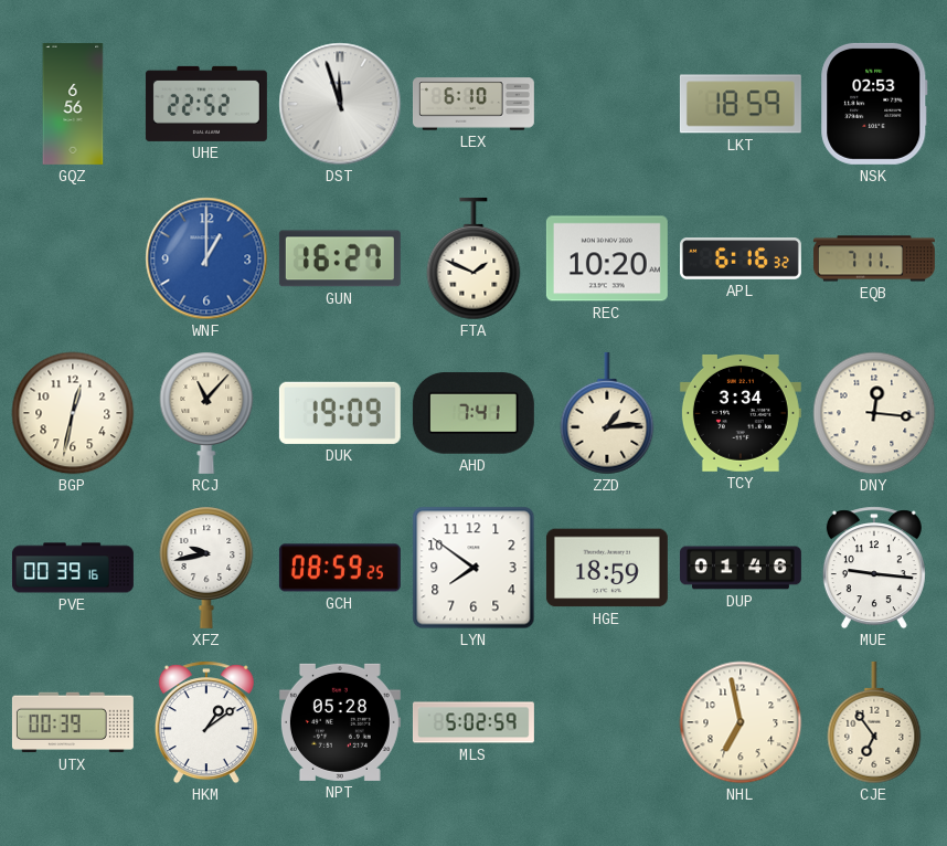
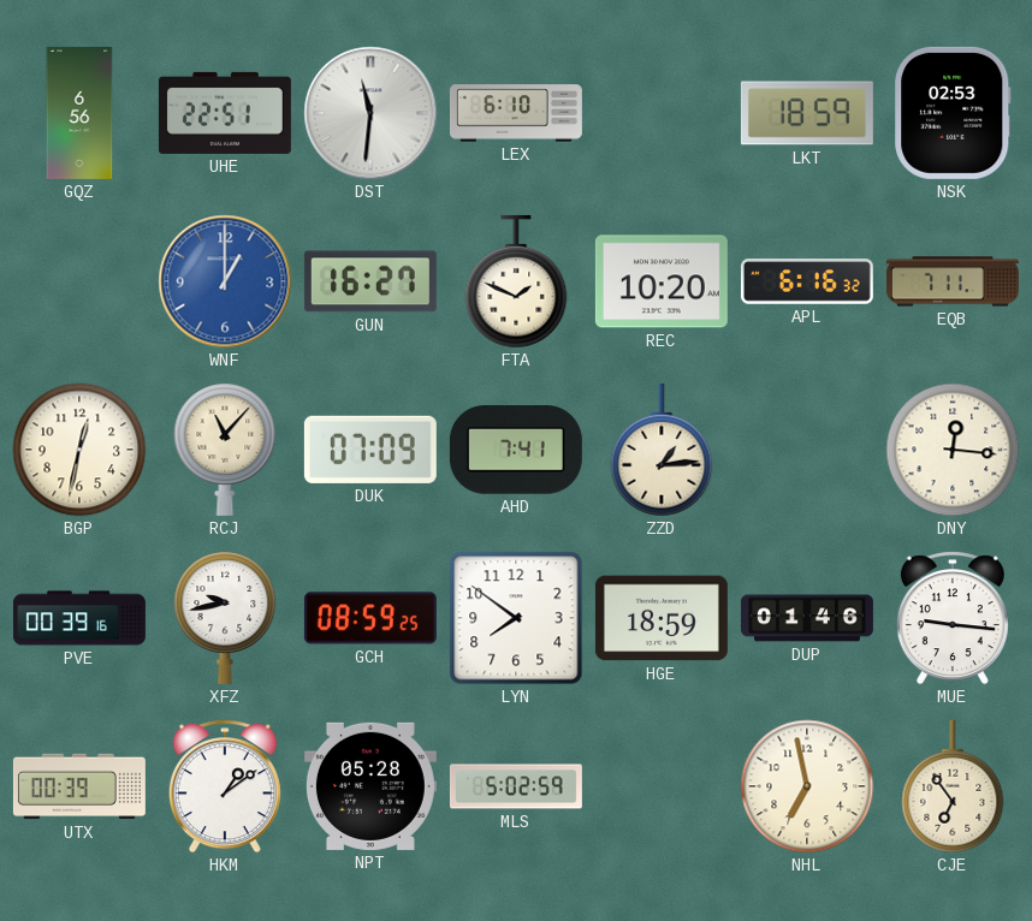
UHE: 22:52 -> 22:51 (225, 113)
DST: 11:57 -> 11:31 (370, 113)
DUK: 19:09 -> 07:09 (370, 450)
TCY: 3:34 -> none (741, 413)
